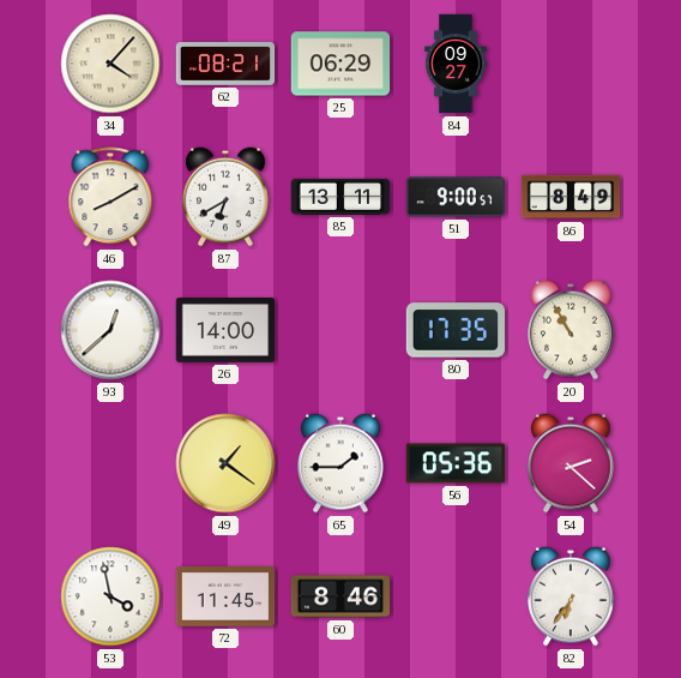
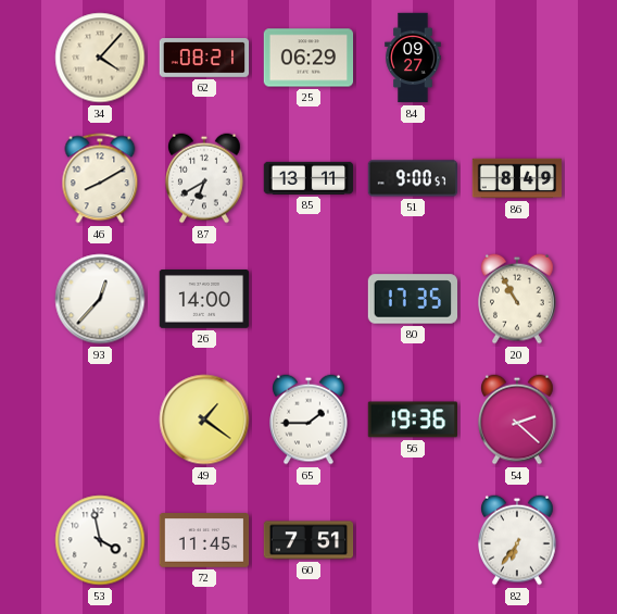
93: 12:38 -> 12:37 (100, 299)
56: 05:36 -> 19:36 (412, 419)
60: 8:46 -> 7:51 (308, 540)
